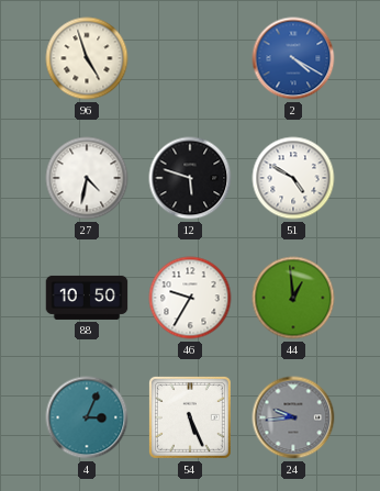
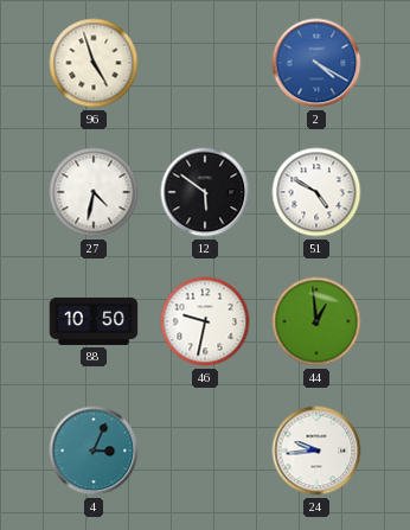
12: 5:48 -> 5:51 (205, 192)
46: 9:35 -> 9:32 (205, 321)
54: 5:26 -> none (190, 417)
24 dial: grey -> white (316, 451)
